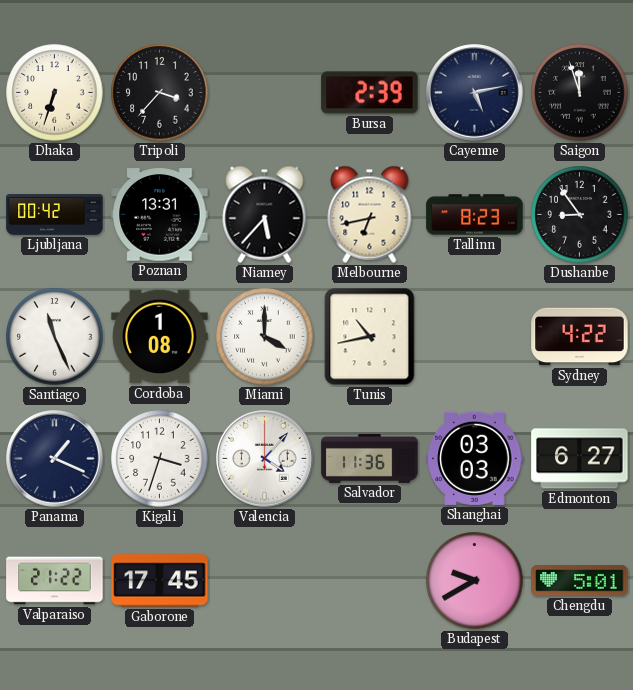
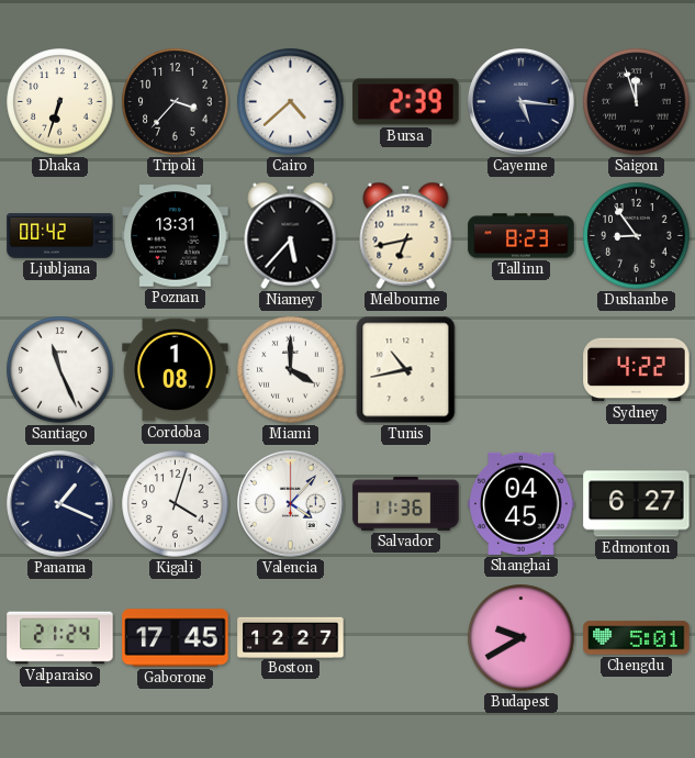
Cairo: none -> 4:38 (291, 102)
Cayenne: 5:13 -> 5:16 (522, 102)
Kigali: 3:33 -> 4:03 (176, 504)
Shanghai: 03:03 -> 04:45 (522, 503)
Valparaiso: 21:22 -> 21:24 (60, 638)
Boston: none -> 12:27 (291, 637)
